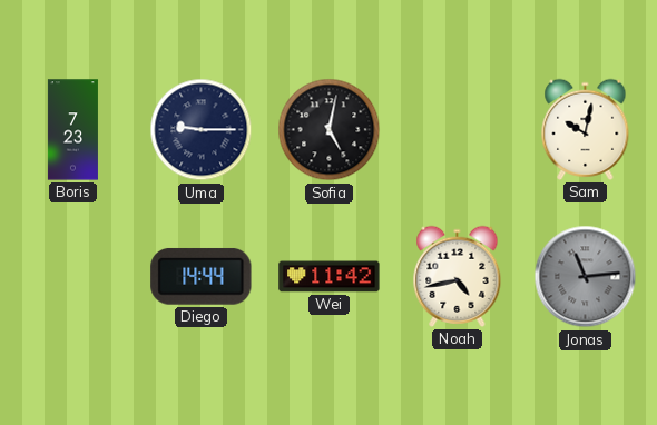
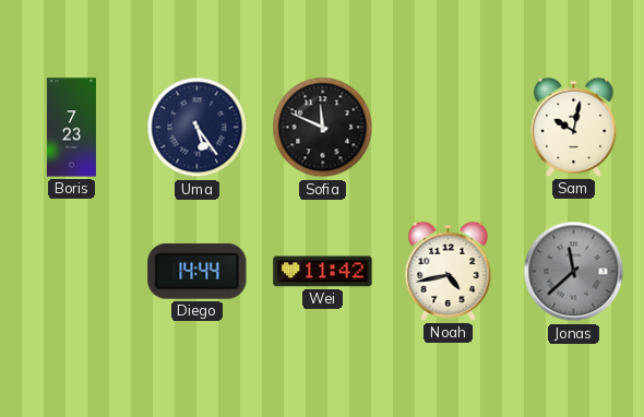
Uma: 9:15 -> 5:24 (198, 128)
Sofia: 5:02 -> 11:49 (323, 128)
Jonas: 11:14 -> 11:38 (574, 272)
